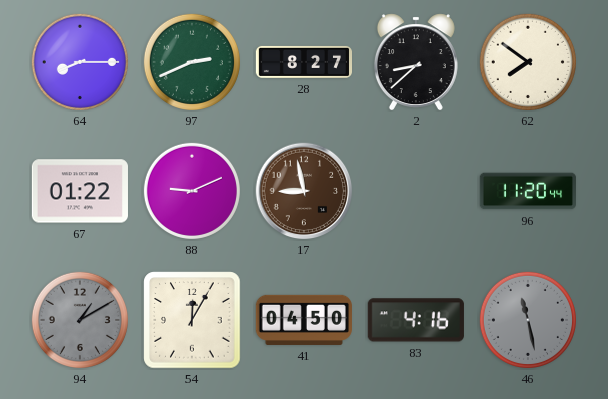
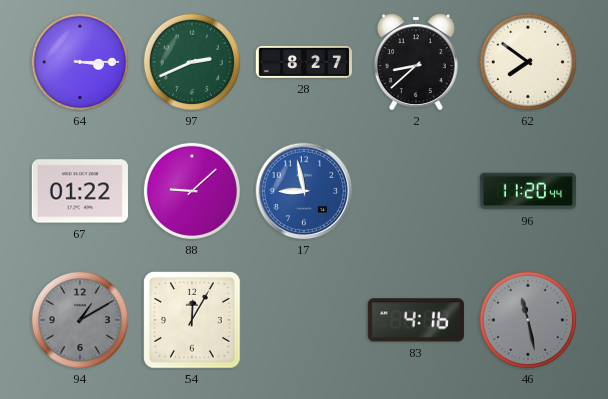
64: 8:15 -> 3:15 (80, 62)
88: 9:11 -> 9:08 (192, 191)
17 dial: brown -> blue (304, 191)
41: 04:50 -> none (304, 320)
